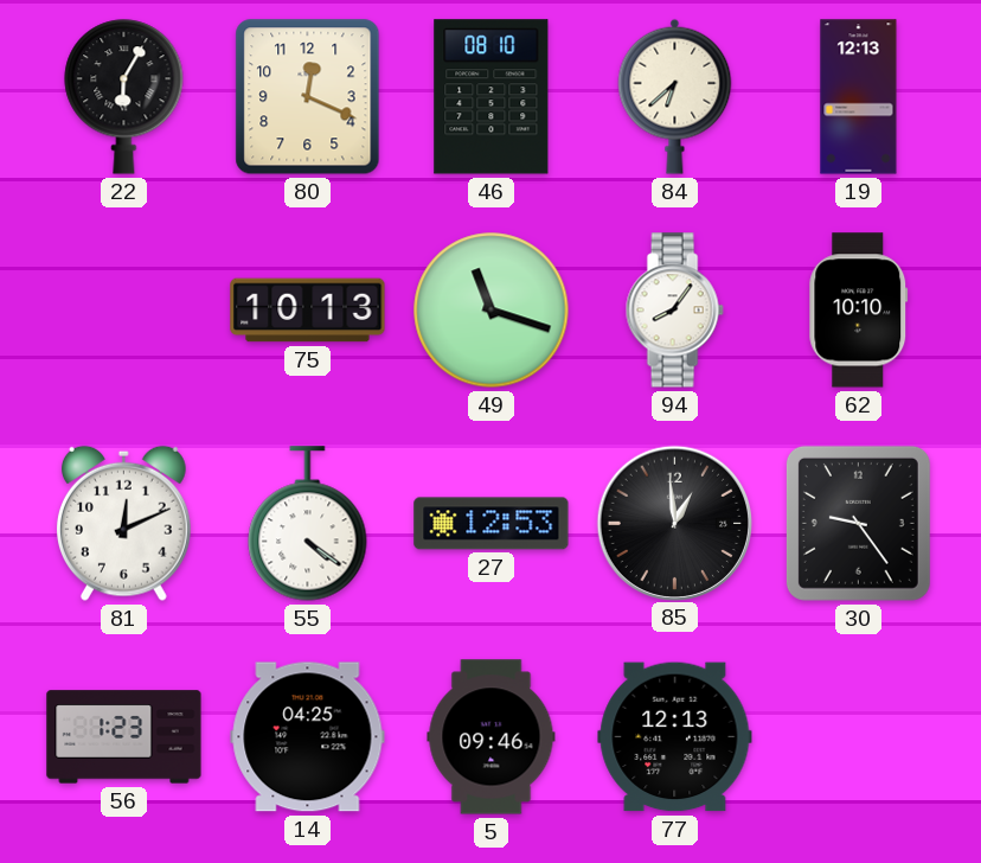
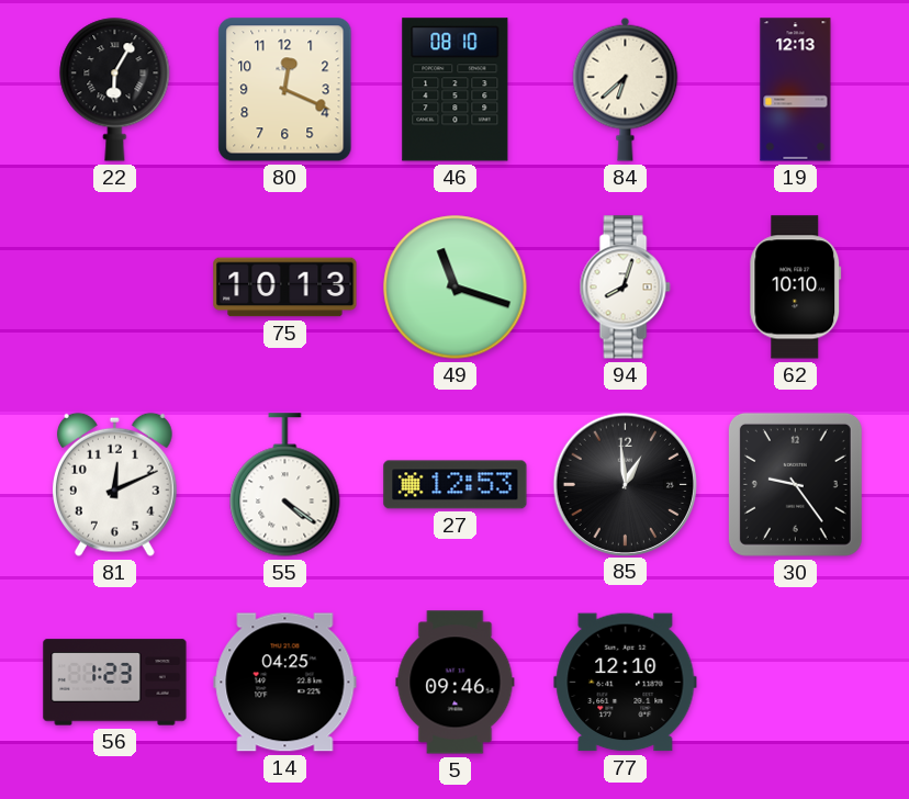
94: 8:06 -> 8:03 (625, 288)
77: 12:13 -> 12:10 (626, 683)
